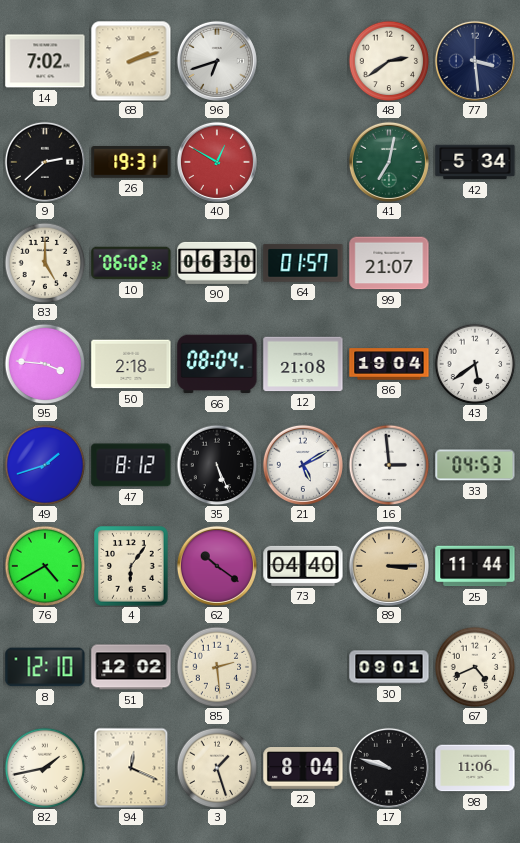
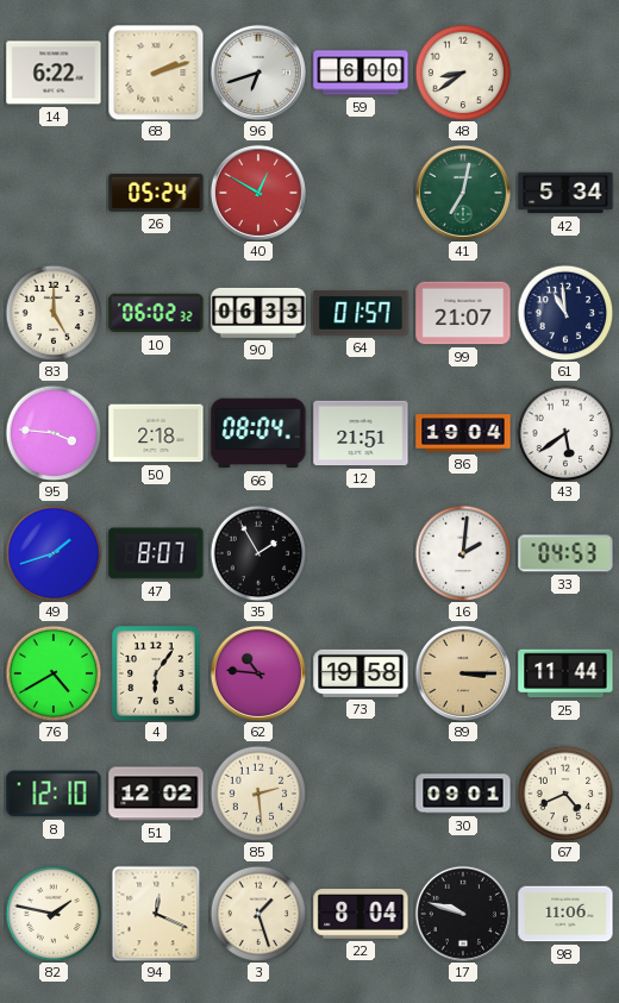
14: 7:02 -> 6:22 (54, 73)
59: none -> 6:00 (361, 73)
48: 2:39 -> 8:39 (463, 73)
77: 3:29 -> none (475, 61)
9: 2:38 -> none (45, 162)
26: 19:31 -> 05:24 (156, 193)
90: 06:30 -> 06:33 (258, 313)
61: none -> 10:59 (565, 313)
12: 21:08 -> 21:51 (361, 433)
47: 8:12 -> 8:07 (156, 553)
35: 5:26 -> 1:55 (258, 553)
21: 5:10 -> none (303, 465)
16: 2:59 -> 2:01 (463, 553)
62: 10:21 -> 10:46 (258, 673)
73: 04:40 -> 19:58 (361, 673)
82: 1:43 -> 1:47 (54, 914)
